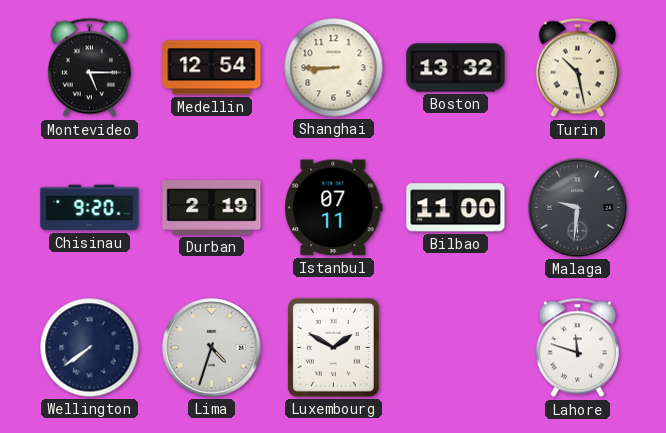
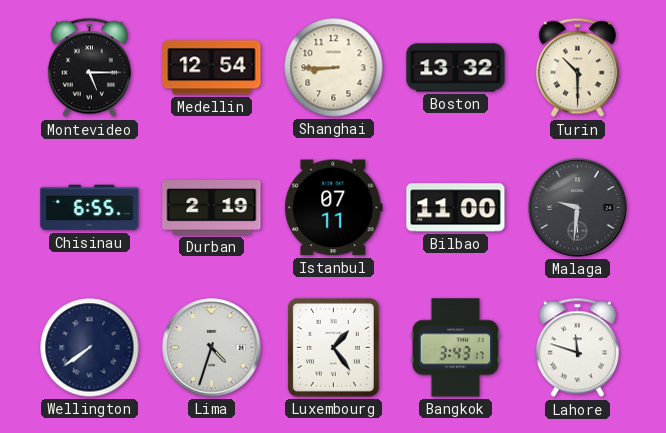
Turin: 10:28 -> 10:30 (577, 68)
Chisinau: 9:20 -> 6:55 (90, 208)
Luxembourg: 1:50 -> 1:24 (333, 347)
Bangkok: none -> 3:43 (456, 348)
